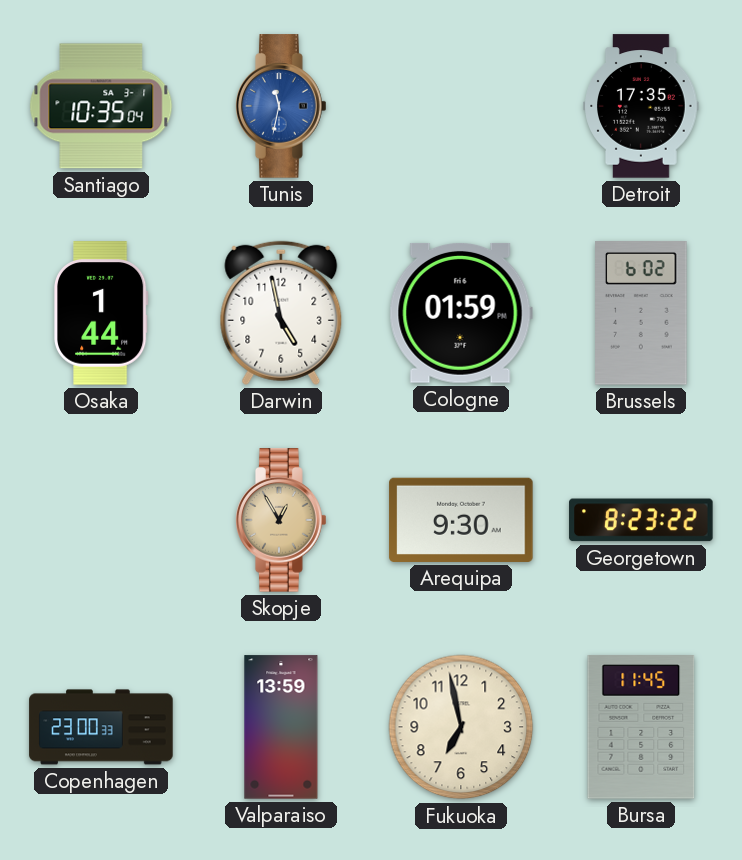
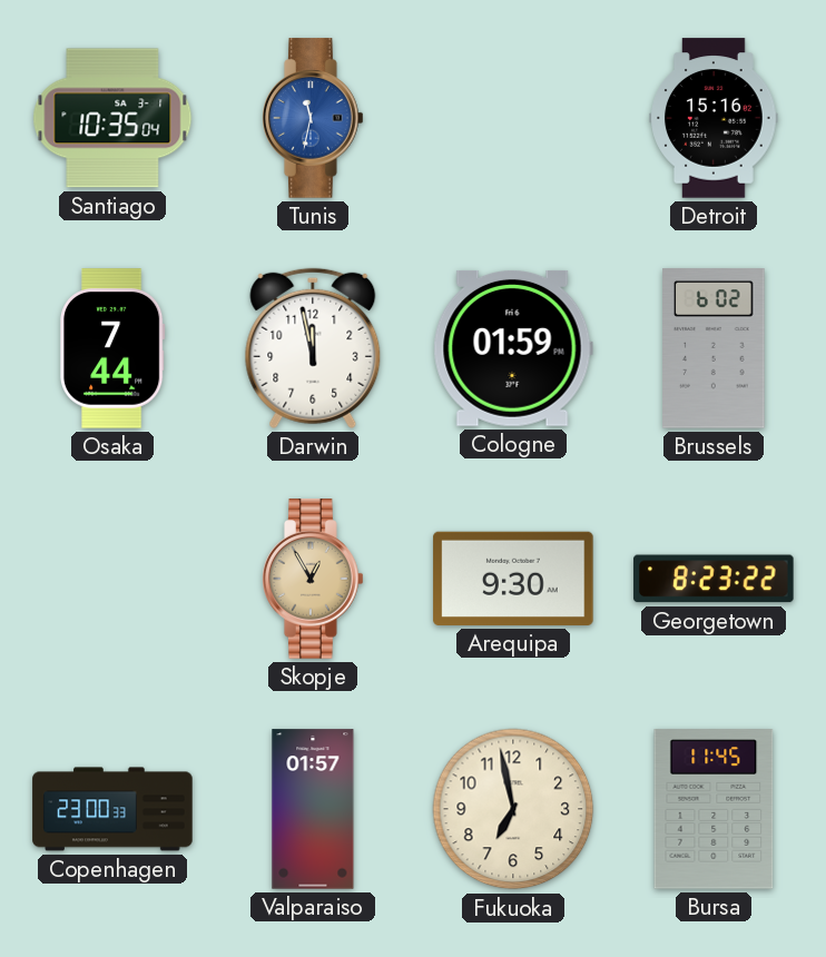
Detroit: 17:35 -> 15:16 (714, 118)
Osaka: 1:44 -> 7:44 (114, 348)
Darwin: 4:58 -> 11:58 (313, 348)
Valparaiso: 13:59 -> 01:57 (313, 809)
